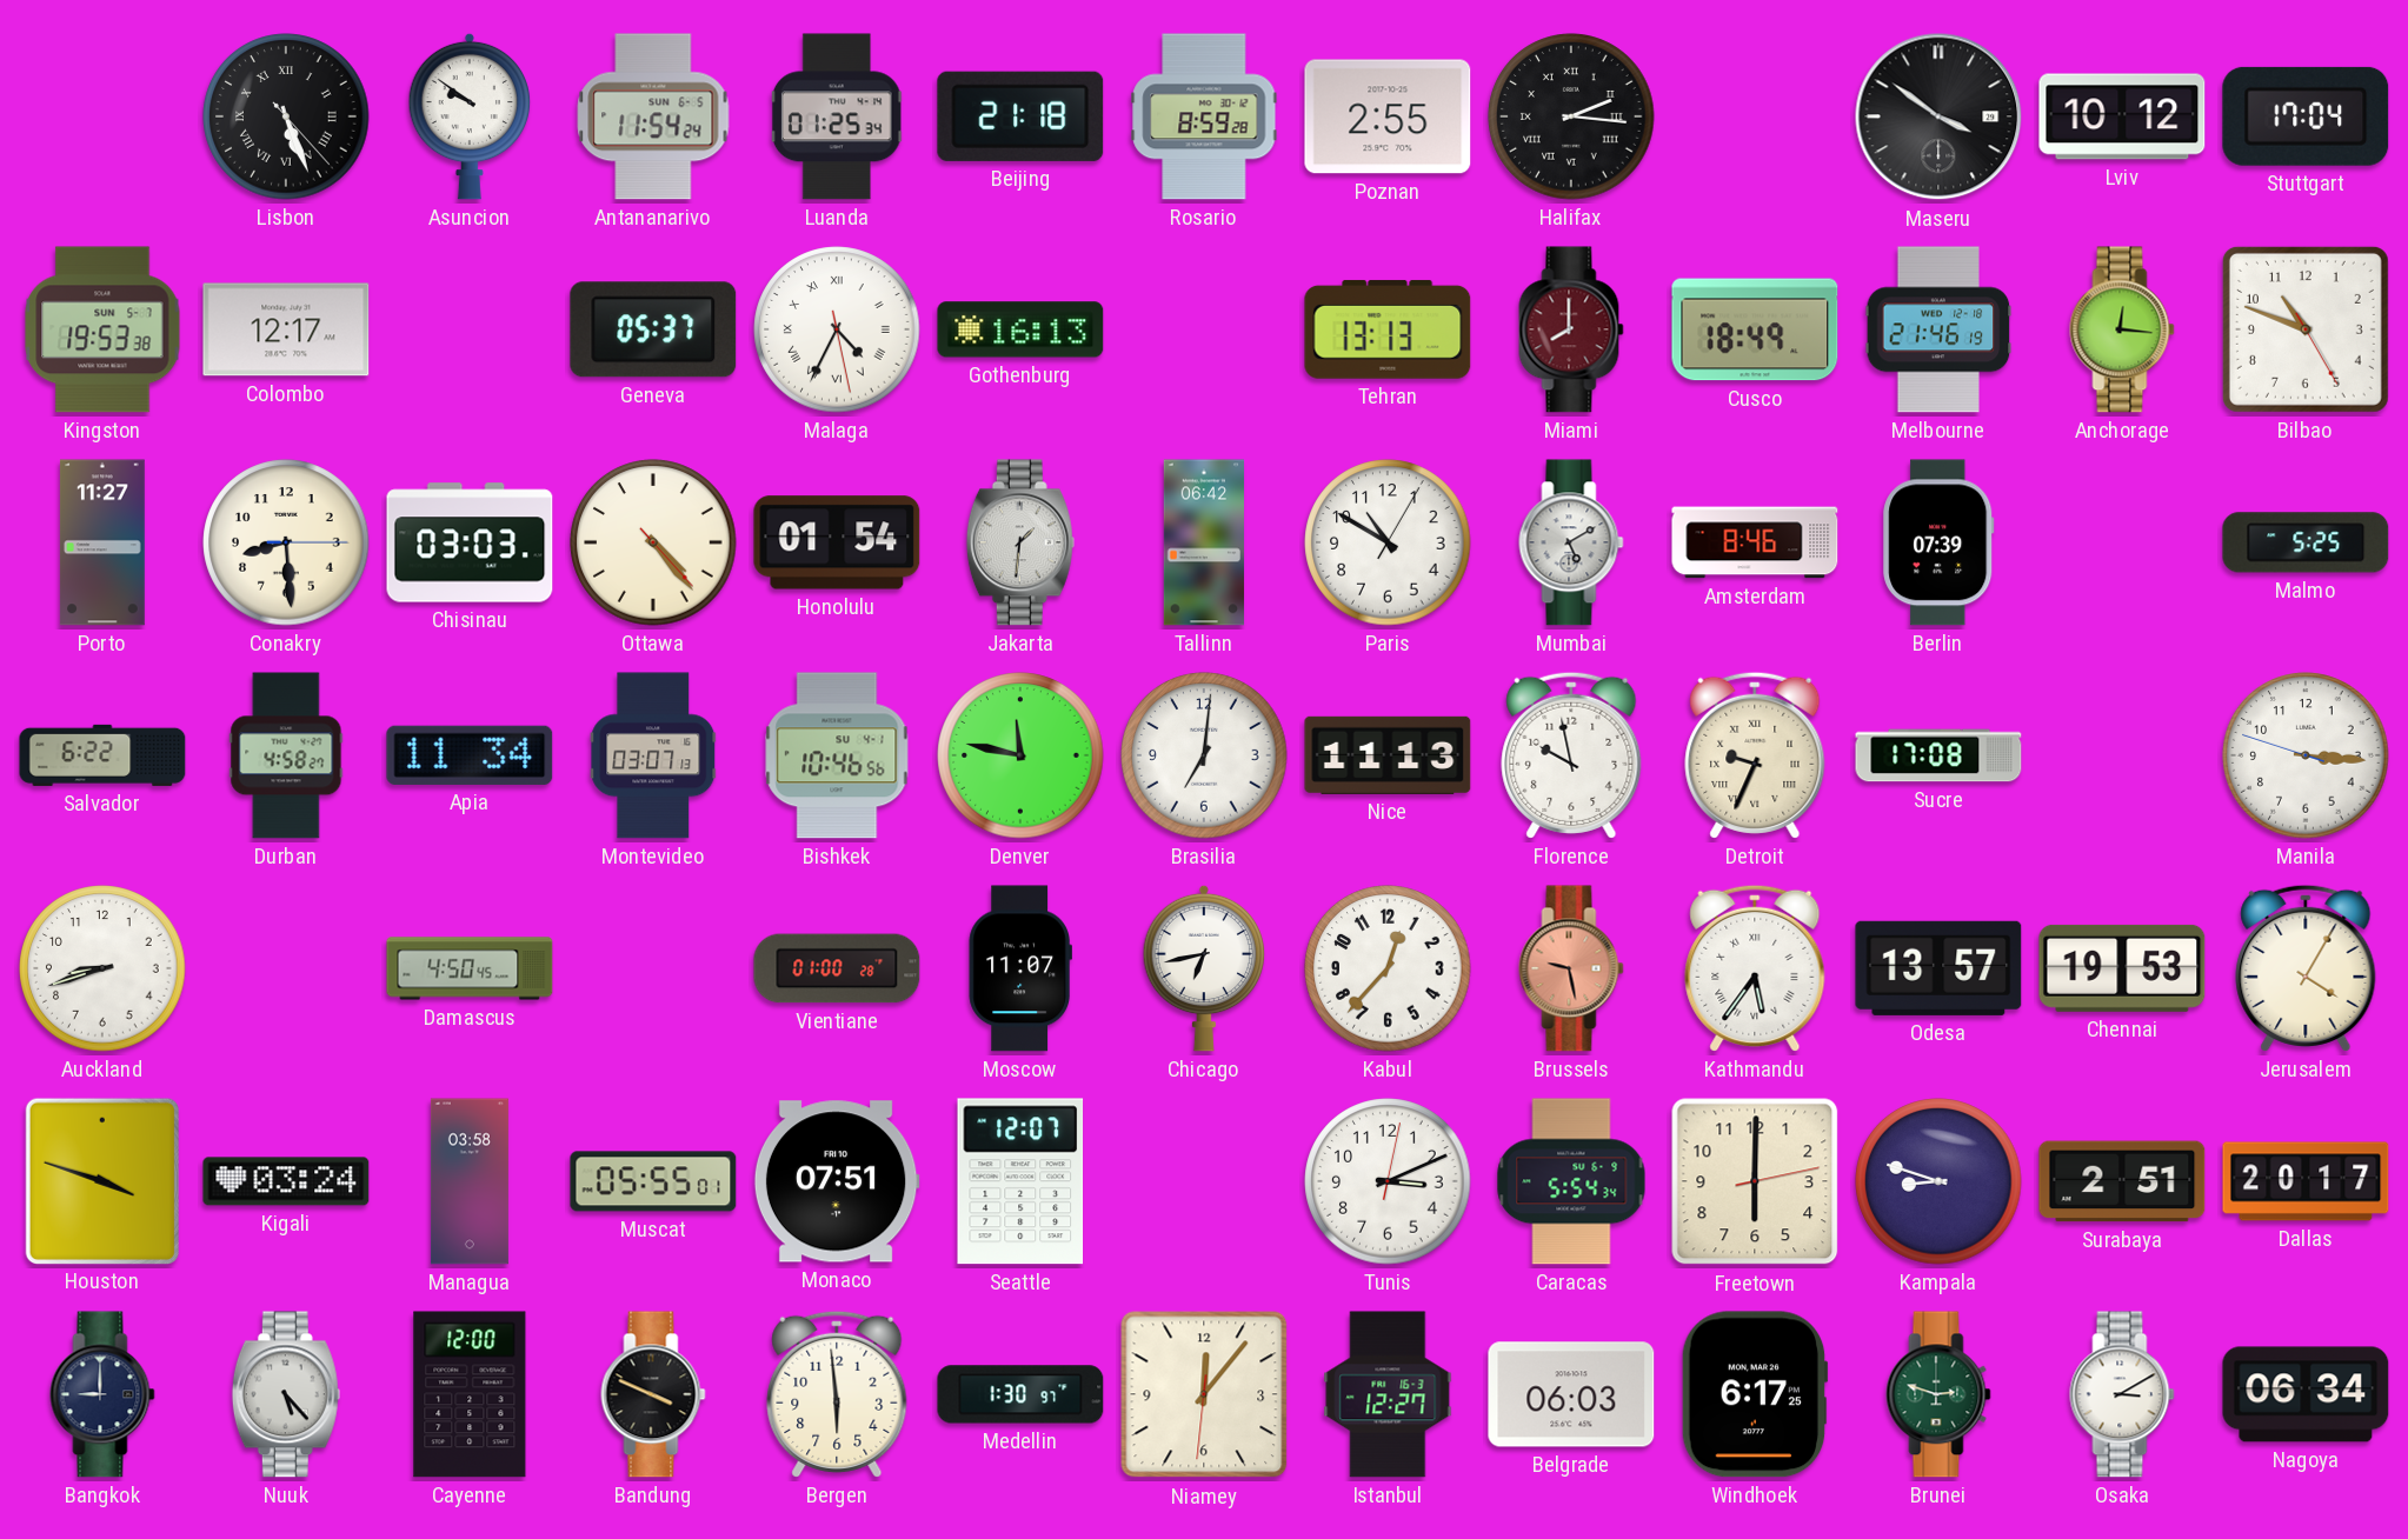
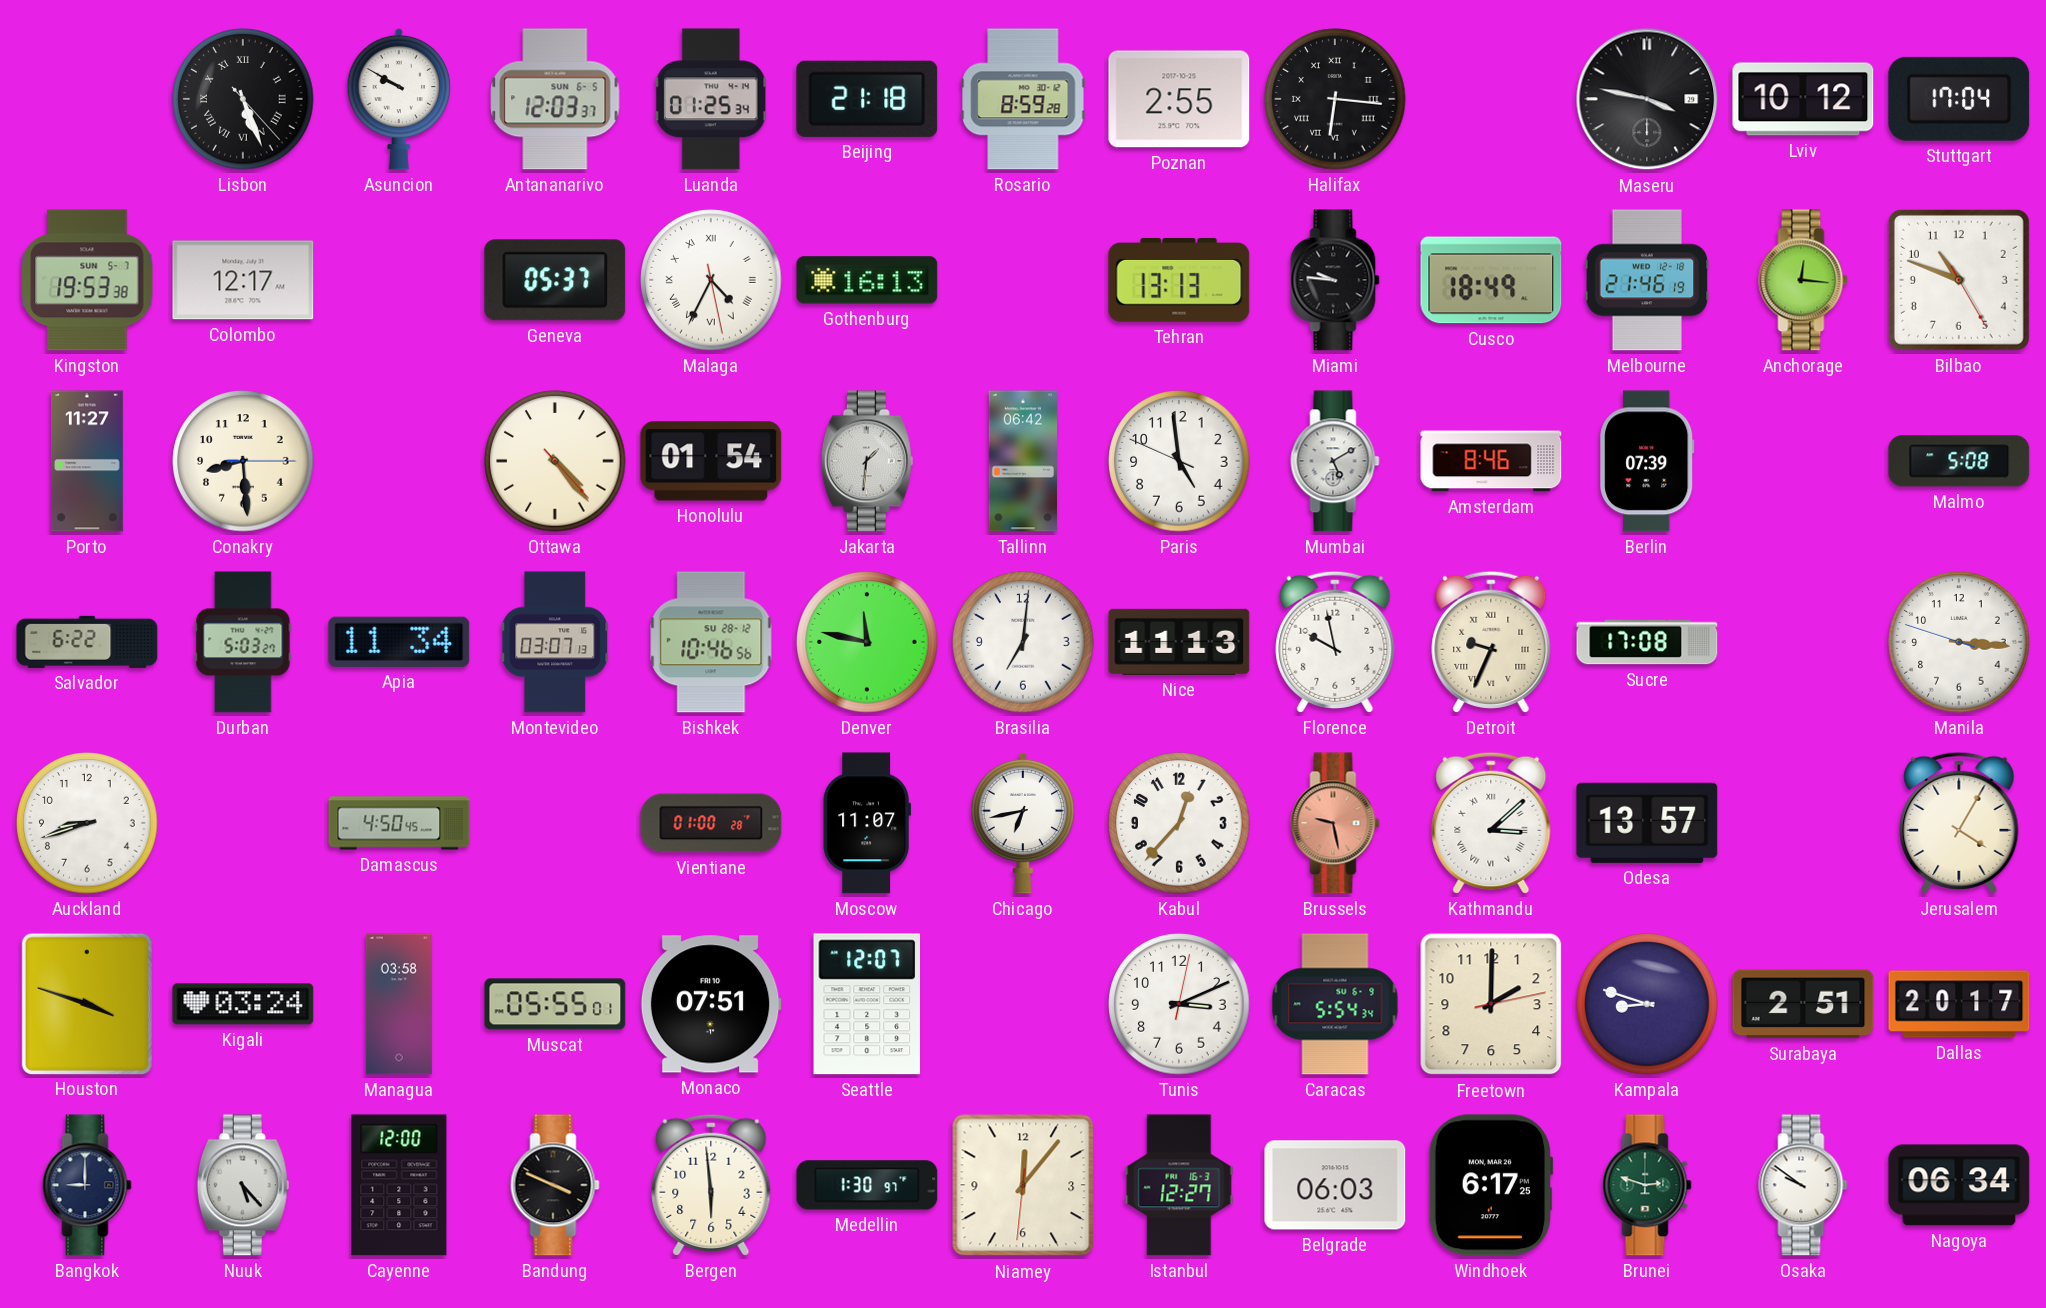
Asuncion: 9:51 -> 9:50 (399, 99)
Antananarivo: 11:54 -> 12:03 (555, 99)
Halifax: 2:16 -> 6:16 (1335, 99)
Maseru: 3:51 -> 3:47 (1647, 99)
Miami: 8:00 -> 9:46 (1335, 280)
Miami dial: burgundy -> black (1335, 280)
Chisinau: 03:03 -> none (470, 542)
Paris: 10:50 -> 4:58 (1179, 461)
Malmo: 5:25 -> 5:08 (1959, 461)
Durban: 4:58 -> 5:03 (243, 642)
Bishkek date: SU 4-1 -> SU 28-12 (711, 642)
Kathmandu: 5:36 -> 3:08 (1491, 823)
Chennai: 19:53 -> none (2122, 968)
Freetown: 6:00 -> 2:00 (1491, 1004)
Osaka: 3:10 -> 9:51 (1803, 1185)
